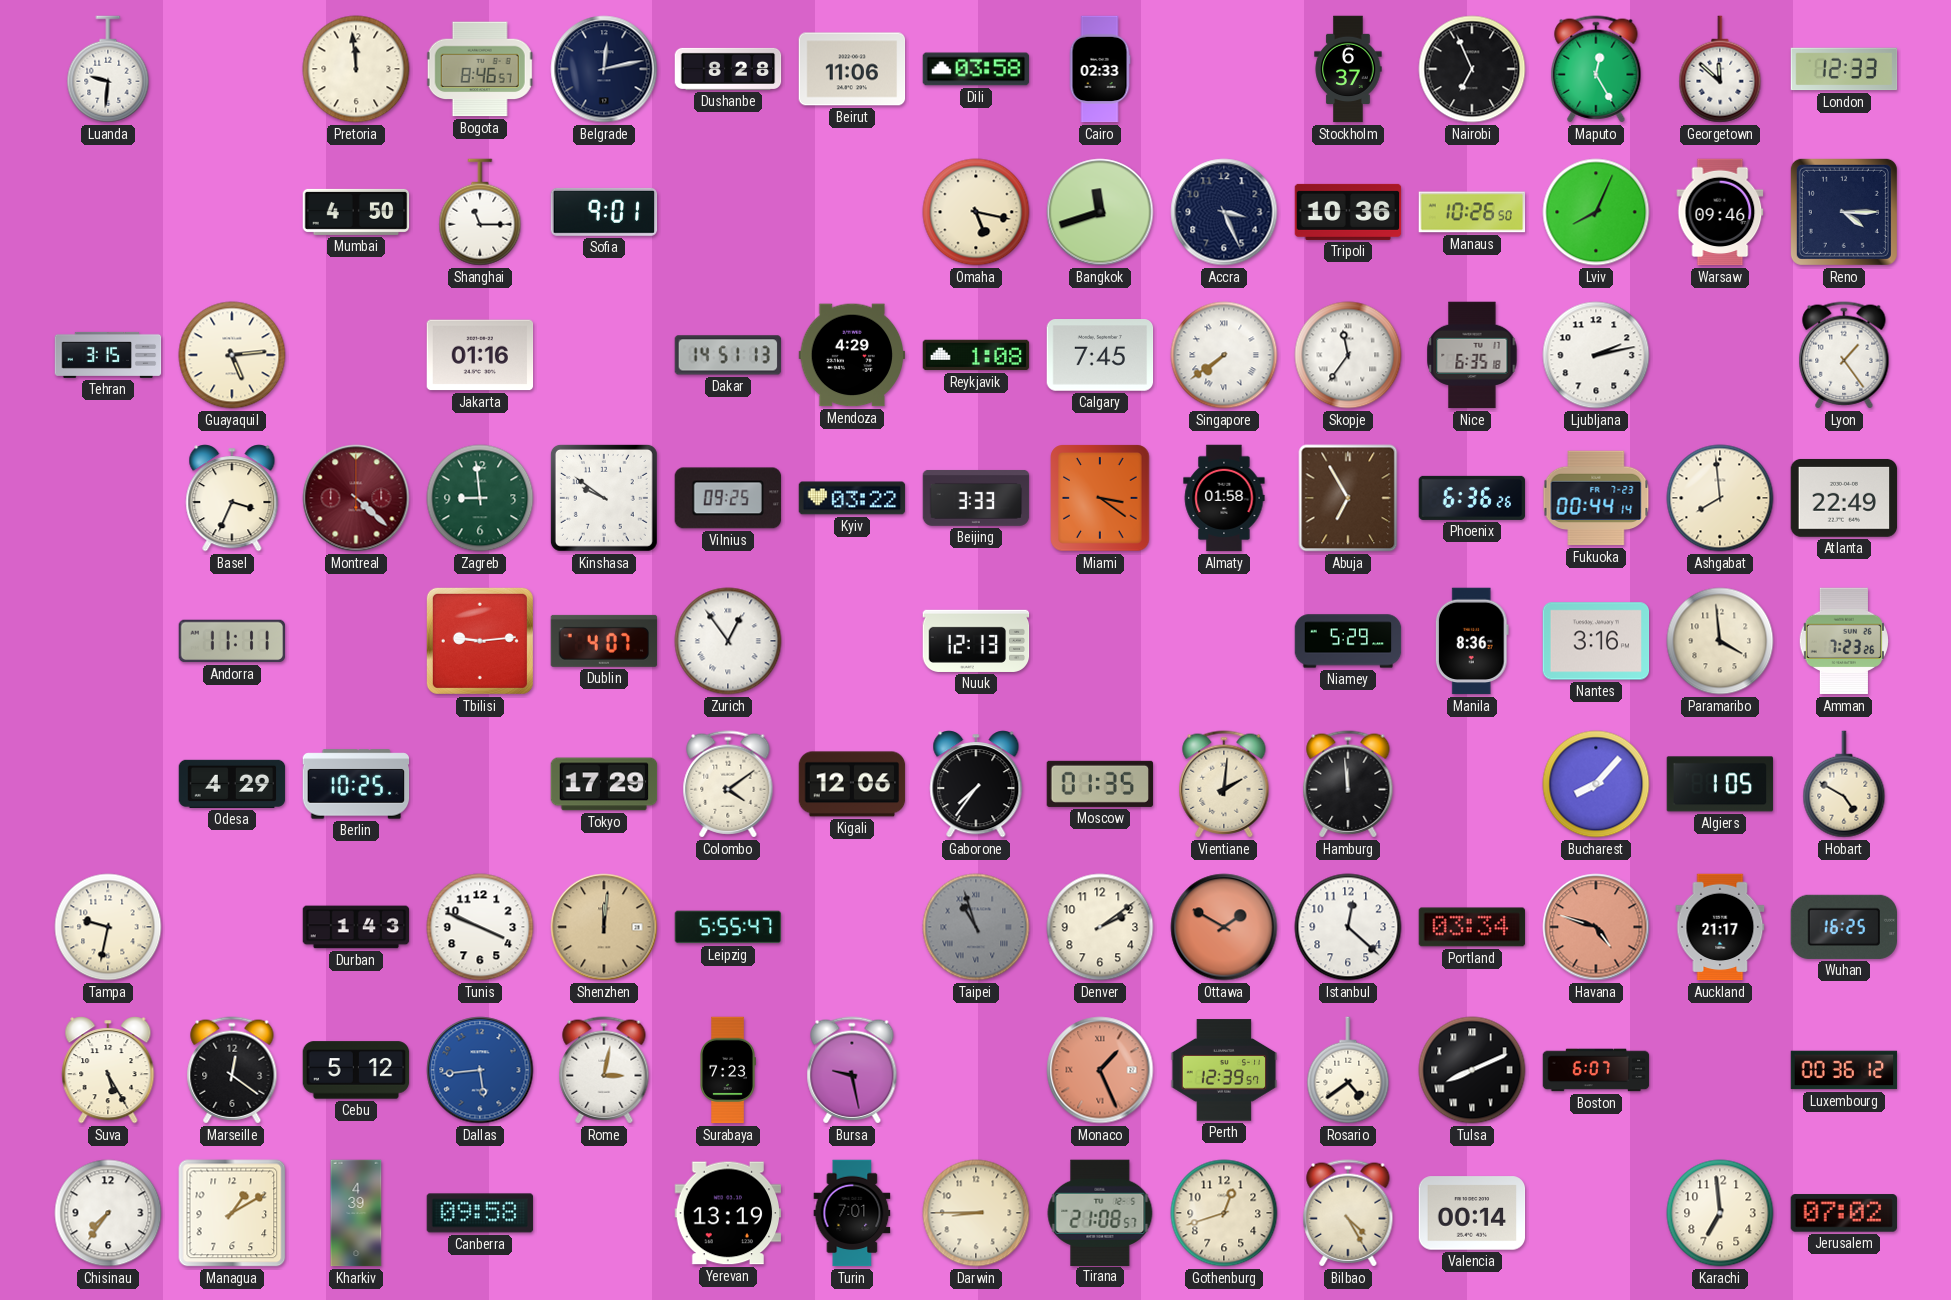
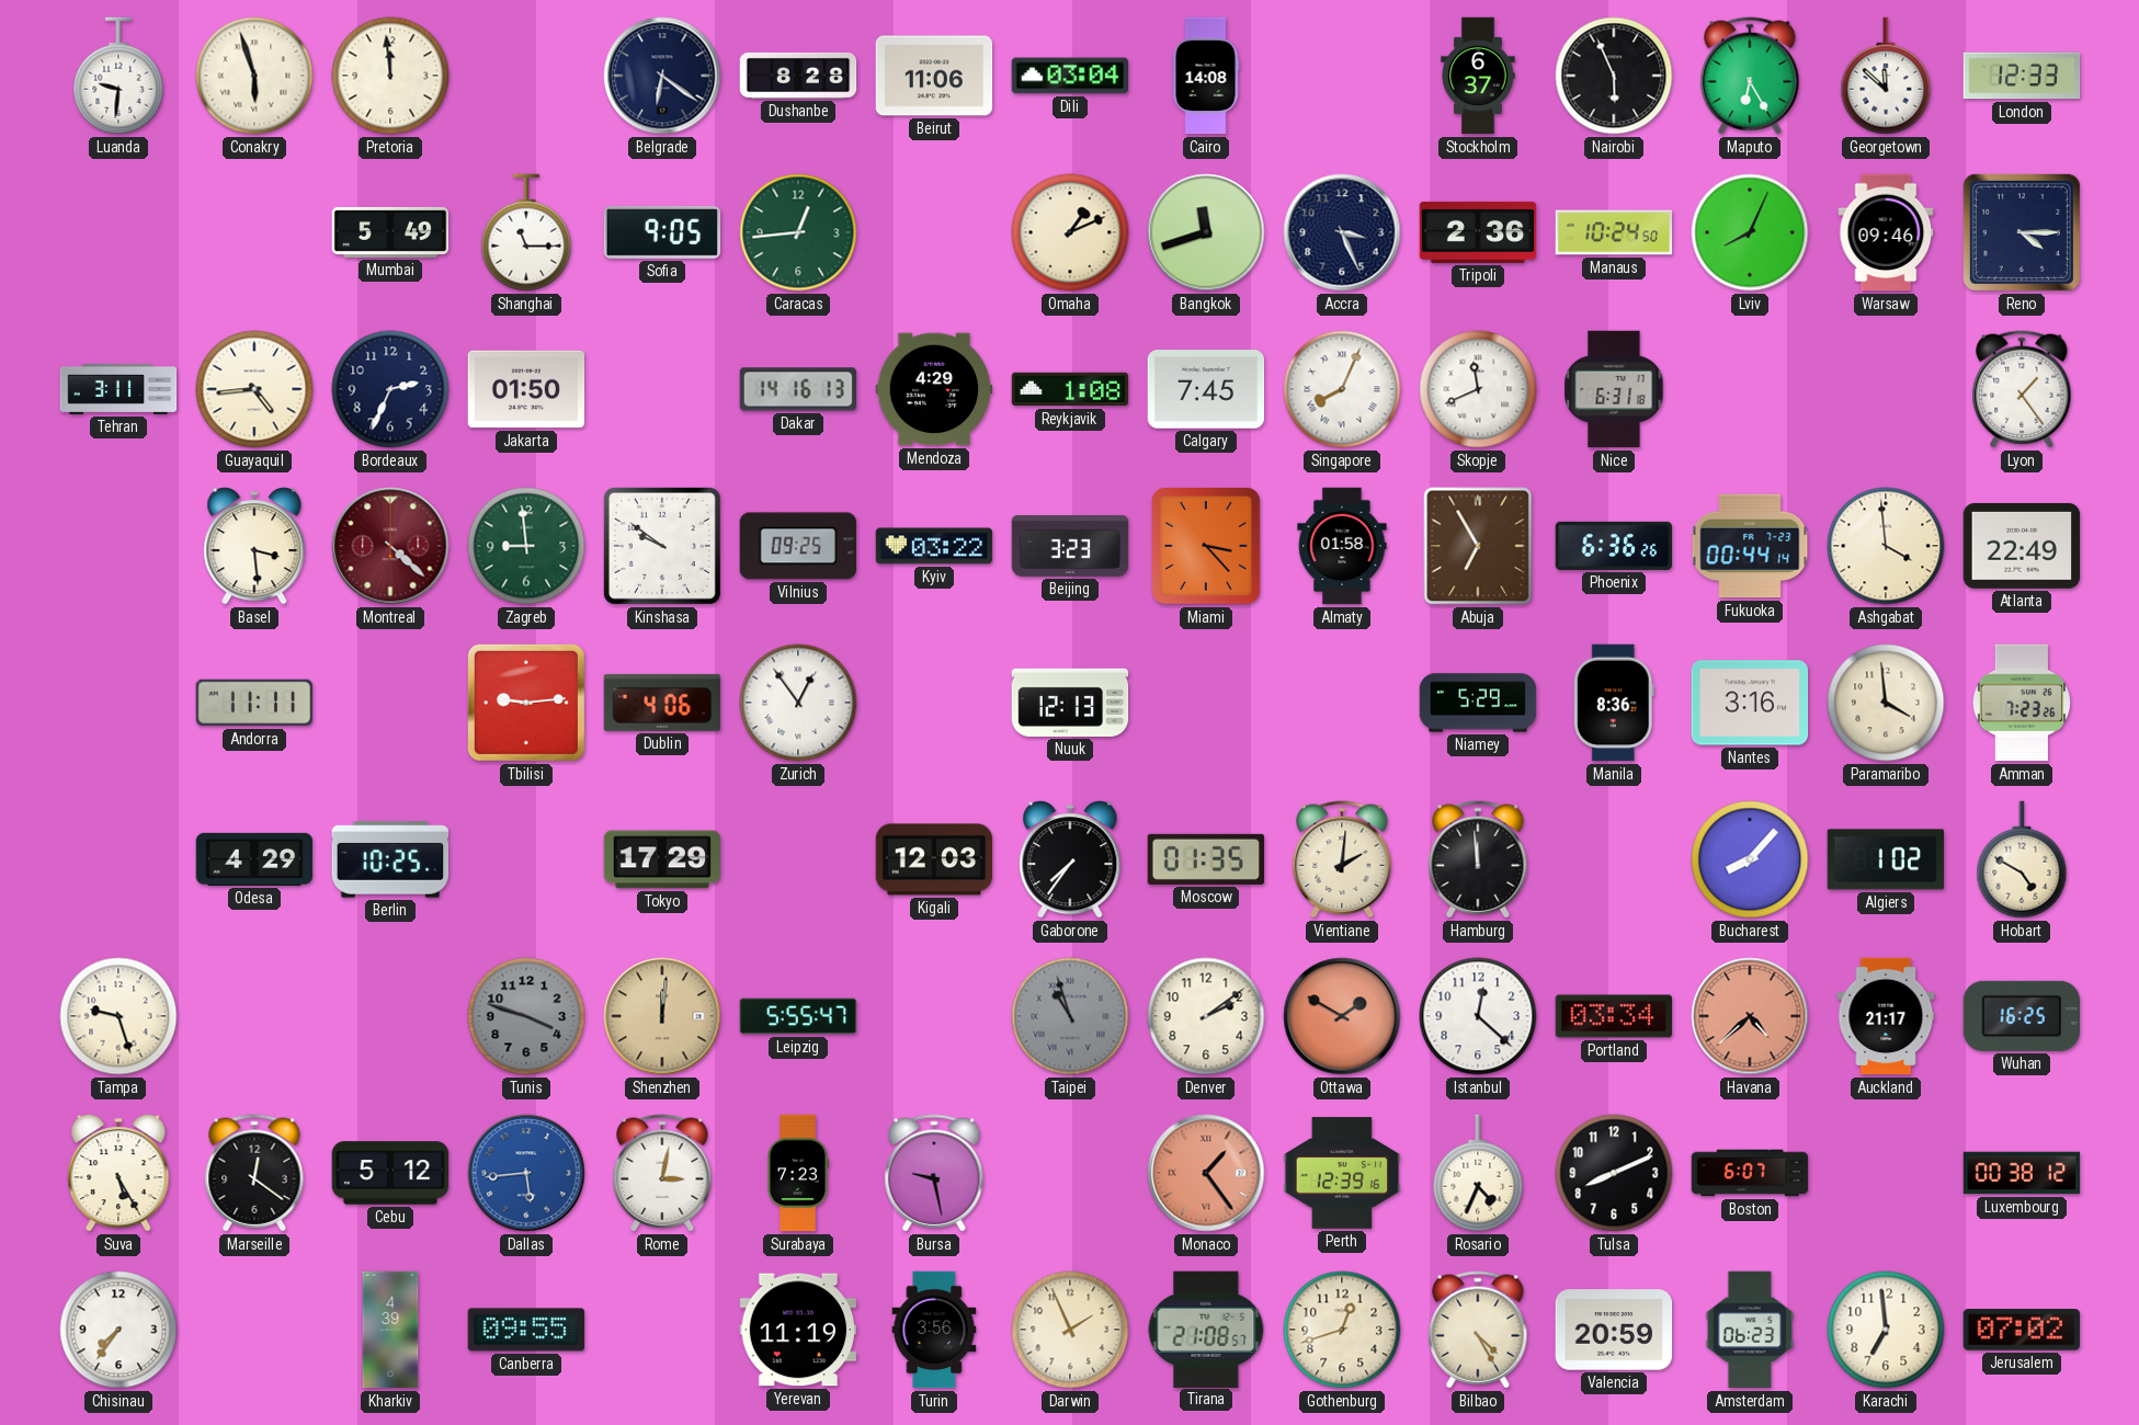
Conakry: none -> 5:57 (254, 76)
Bogota: 8:46 -> none (480, 69)
Belgrade: 12:13 -> 6:21 (662, 76)
Dili: 03:58 -> 03:04 (1070, 76)
Cairo: 02:33 -> 14:08 (1206, 76)
Nairobi: 6:56 -> 5:56 (1614, 76)
Maputo: 12:25 -> 6:25 (1750, 76)
Mumbai: 4:50 -> 5:49 (390, 232)
Sofia: 9:01 -> 9:05 (662, 232)
Caracas: none -> 12:44 (798, 232)
Omaha: 5:17 -> 1:11 (1070, 232)
Tripoli: 10:36 -> 2:36 (1478, 232)
Manaus: 10:26 -> 10:24 (1614, 232)
Tehran: 3:15 -> 3:11 (118, 389)
Guayaquil: 5:14 -> 4:44 (254, 389)
Bordeaux: none -> 2:34 (390, 389)
Jakarta: 01:16 -> 01:50 (526, 389)
Dakar: 14:51 -> 14:16 (798, 389)
Singapore: 7:39 -> 8:04 (1342, 389)
Skopje: 11:36 -> 11:41 (1478, 389)
Nice: 6:35 -> 6:31 (1614, 389)
Ljubljana: 2:13 -> none (1596, 355)
Basel: 3:34 -> 3:29 (254, 546)
Beijing: 3:33 -> 3:23 (1070, 546)
Miami: 3:21 -> 3:23 (1206, 546)
Ashgabat: 7:59 -> 3:59 (1886, 546)
Dublin: 4:07 -> 4:06 (662, 703)
Colombo: 4:09 -> none (728, 784)
Kigali: 12:06 -> 12:03 (934, 859)
Algiers: 1:05 -> 1:02 (1886, 859)
Tampa: 9:32 -> 9:27 (118, 1016)
Durban: 1:43 -> none (356, 927)
Tunis: 3:49 -> 3:48 (526, 1016)
Tunis dial: white -> grey (526, 1016)
Havana: 4:48 -> 4:38 (1750, 1016)
Monaco: 1:26 -> 1:24 (1206, 1173)
Perth: 12:39:57 -> 12:39:16 (1342, 1173)
Rosario: 4:39 -> 4:34 (1478, 1173)
Tulsa numerals: Roman -> Arabic (1614, 1173)
Luxembourg: 00:36 -> 00:38 (2022, 1173)
Managua: 1:10 -> none (232, 1213)
Canberra: 09:58 -> 09:55 (526, 1330)
Yerevan: 13:19 -> 11:19 (798, 1330)
Turin: 7:01 -> 3:56 (934, 1330)
Darwin: 8:45 -> 1:56 (1070, 1330)
Valencia: 00:14 -> 20:59 (1614, 1330)
Amsterdam: none -> 06:23 (1750, 1330)
